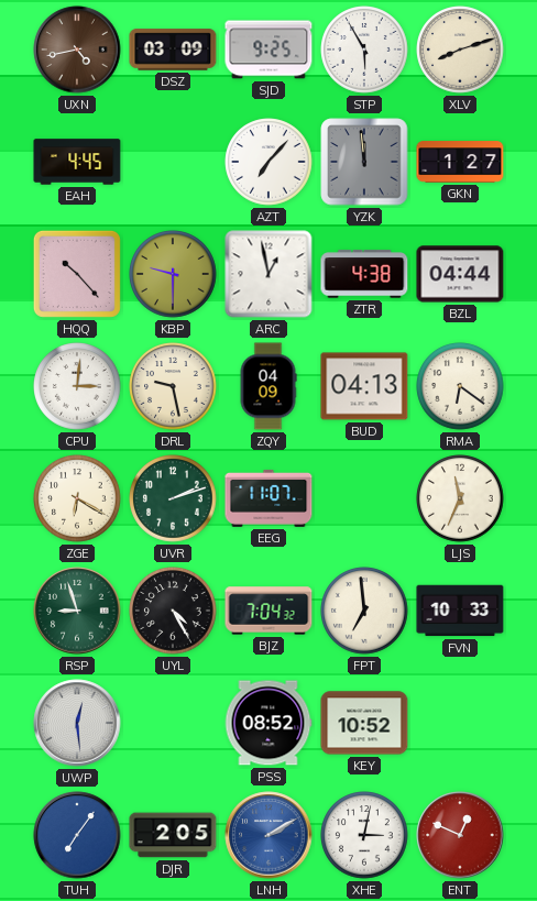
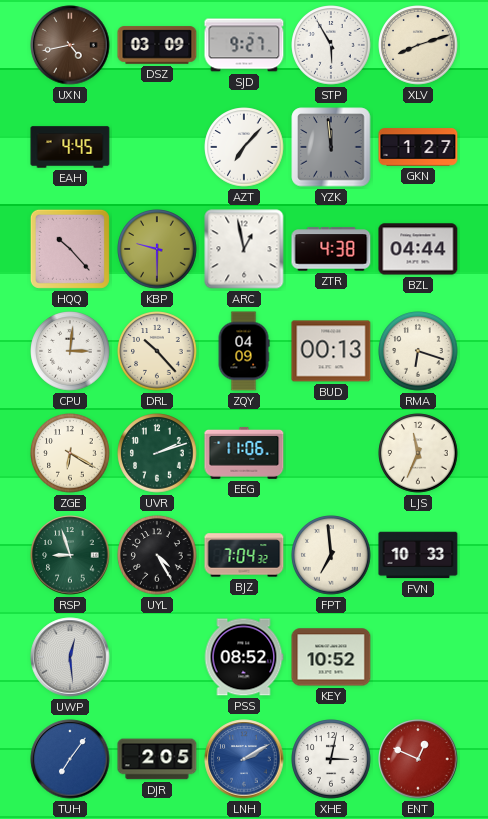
SJD: 9:25 -> 9:27 (244, 45)
DRL: 9:28 -> 10:23 (157, 351)
BUD: 04:13 -> 00:13 (331, 351)
RMA: 6:21 -> 6:18 (418, 351)
EEG: 11:07 -> 11:06 (244, 453)
